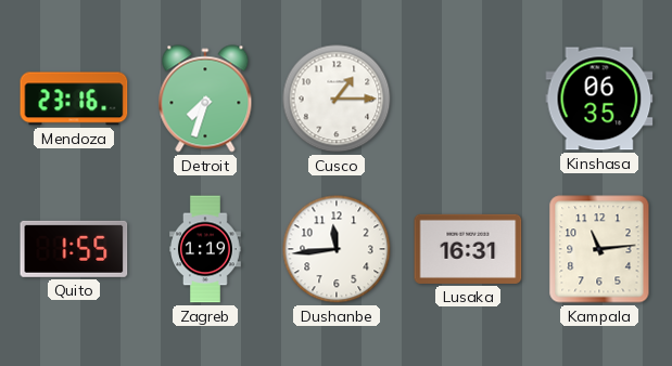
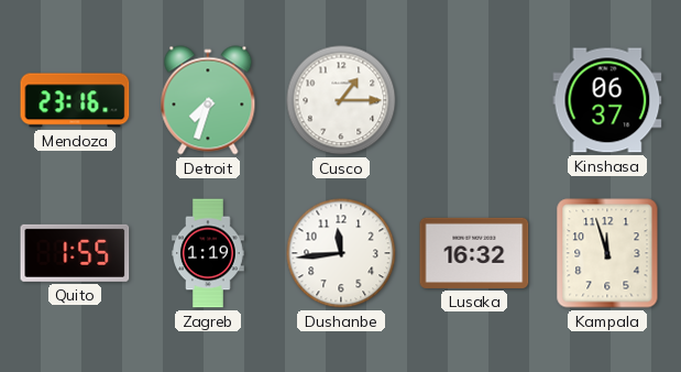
Kinshasa: 06:35 -> 06:37 (607, 100)
Lusaka: 16:31 -> 16:32 (474, 253)
Kampala: 11:14 -> 11:57 (607, 253)
